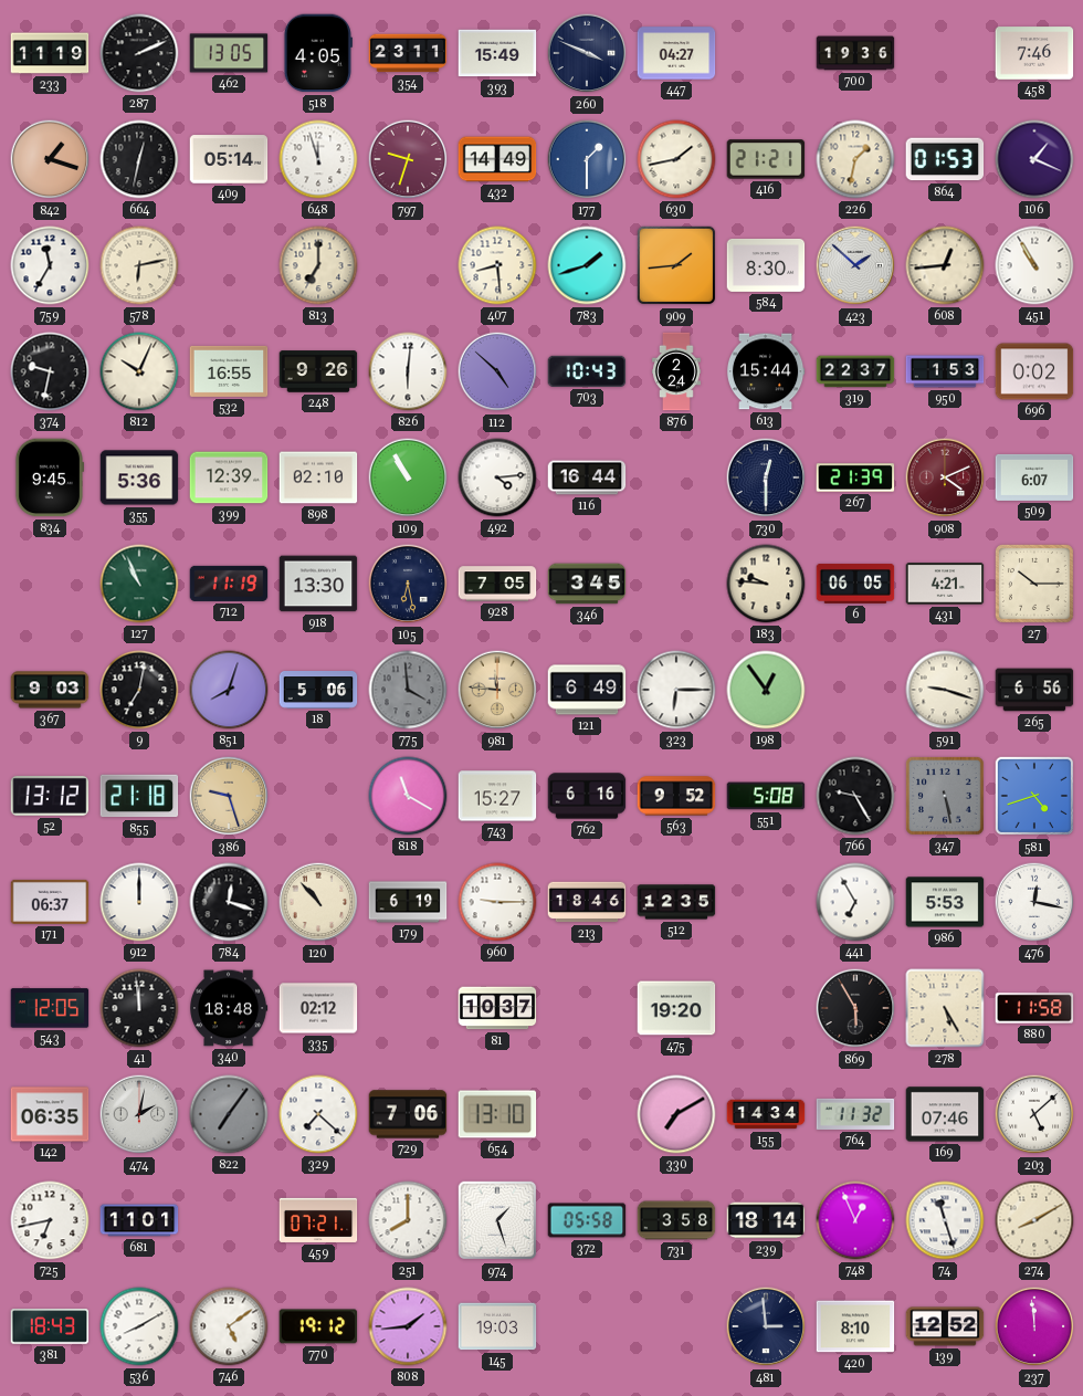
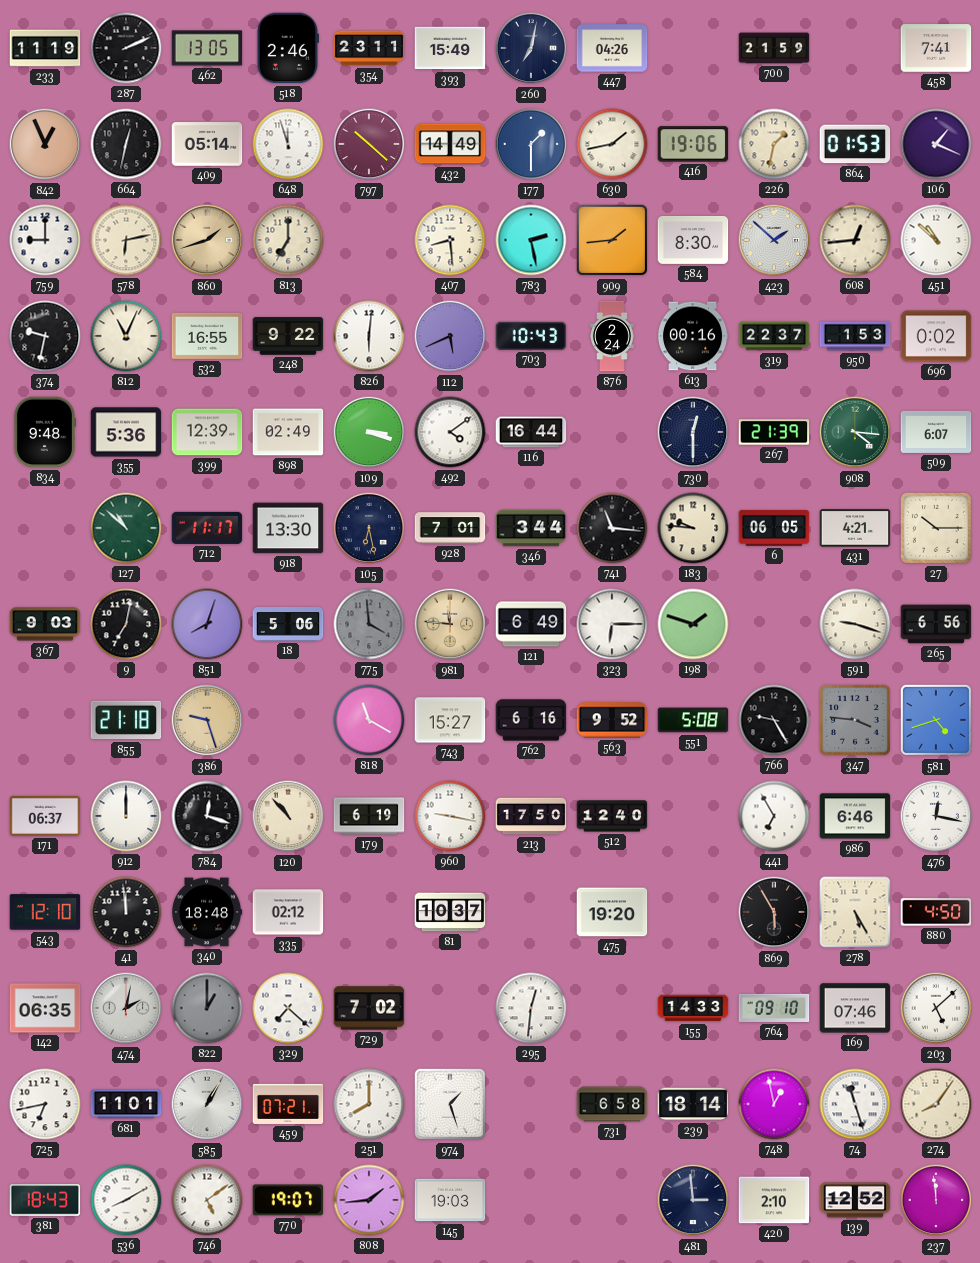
518: 4:05 -> 2:46 (288, 48)
260: 3:49 -> 7:02 (531, 48)
447: 04:27 -> 04:26 (612, 48)
700: 19:36 -> 21:59 (774, 48)
458: 7:46 -> 7:41 (936, 48)
842: 1:18 -> 12:56 (45, 144)
797: 9:33 -> 10:22 (369, 144)
416: 21:21 -> 19:06 (693, 144)
759: 11:35 -> 9:00 (45, 240)
860: none -> 1:42 (207, 240)
783: 1:42 -> 2:28 (531, 240)
451: 10:55 -> 10:52 (936, 240)
812: 10:04 -> 11:04 (126, 336)
248: 9:26 -> 9:22 (288, 336)
112: 4:52 -> 5:41 (450, 336)
613: 15:44 -> 00:16 (693, 336)
834: 9:45 -> 9:48 (44, 432)
898: 02:10 -> 02:49 (288, 432)
109: 10:55 -> 3:18 (369, 432)
492: 4:14 -> 4:09 (450, 432)
908: 4:11 -> 4:16 (855, 432)
908 dial: burgundy -> green (855, 432)
127: 10:56 -> 10:52 (126, 528)
712: 11:19 -> 11:17 (207, 528)
928: 7:05 -> 7:01 (450, 528)
346: 3:45 -> 3:44 (531, 528)
741: none -> 11:16 (612, 528)
198: 12:54 -> 1:48 (693, 624)
52: 13:12 -> none (50, 796)
347: 5:28 -> 3:46 (856, 721)
960: 9:15 -> 9:17 (450, 816)
213: 18:46 -> 17:50 (531, 816)
512: 12:35 -> 12:40 (612, 816)
986: 5:53 -> 6:46 (855, 816)
543: 12:05 -> 12:10 (45, 912)
880: 11:58 -> 4:50 (936, 912)
822: 7:06 -> 1:00 (207, 1008)
729: 7:06 -> 7:02 (369, 1008)
654: 13:10 -> none (497, 1114)
295: none -> 12:31 (531, 1008)
330: 7:10 -> none (676, 1114)
155: 14:34 -> 14:33 (693, 1008)
764: 11:32 -> 09:10 (774, 1008)
585: none -> 1:05 (207, 1104)
372: 05:58 -> none (587, 1220)
731: 3:58 -> 6:58 (612, 1104)
748: 12:56 -> 12:58 (774, 1104)
274: 8:10 -> 8:06 (936, 1104)
770: 19:12 -> 19:07 (288, 1200)
420: 8:10 -> 2:10 (774, 1200)
